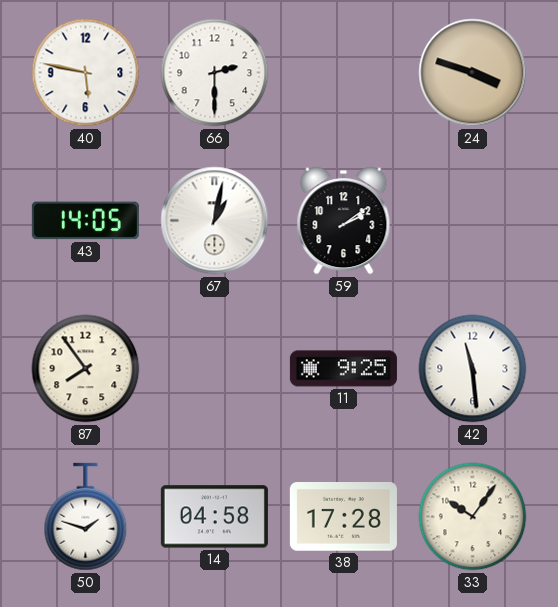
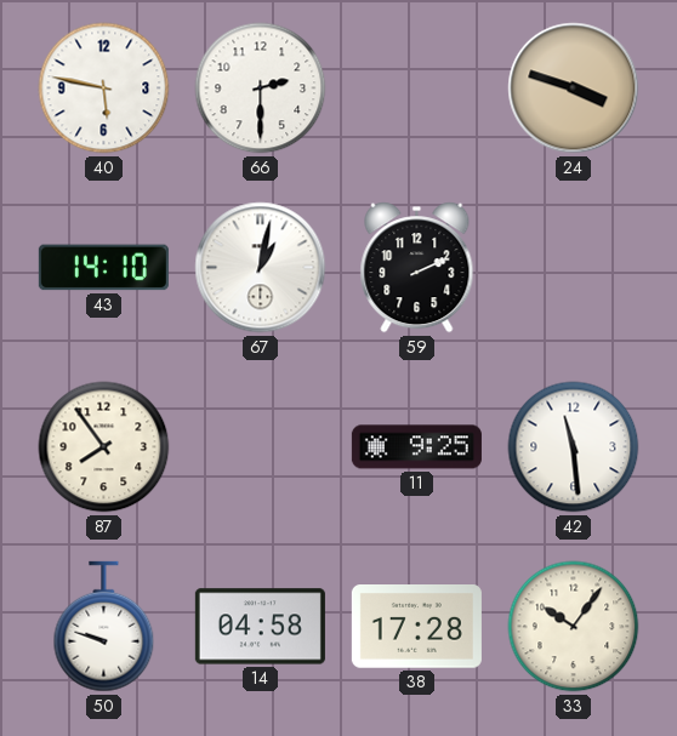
43: 14:05 -> 14:10 (103, 268)
59: 2:09 -> 2:11 (417, 268)
50: 1:48 -> 9:48 (104, 627)
